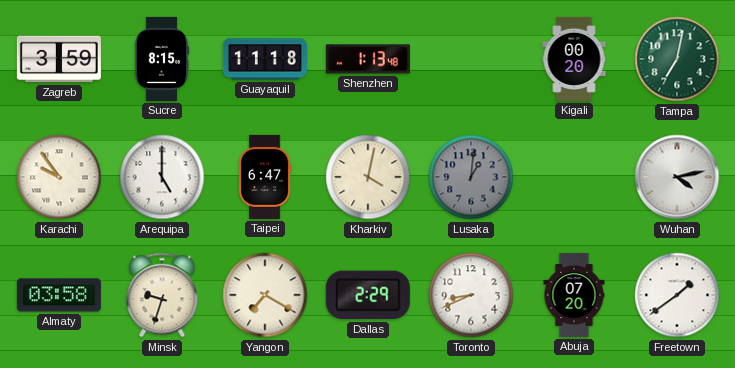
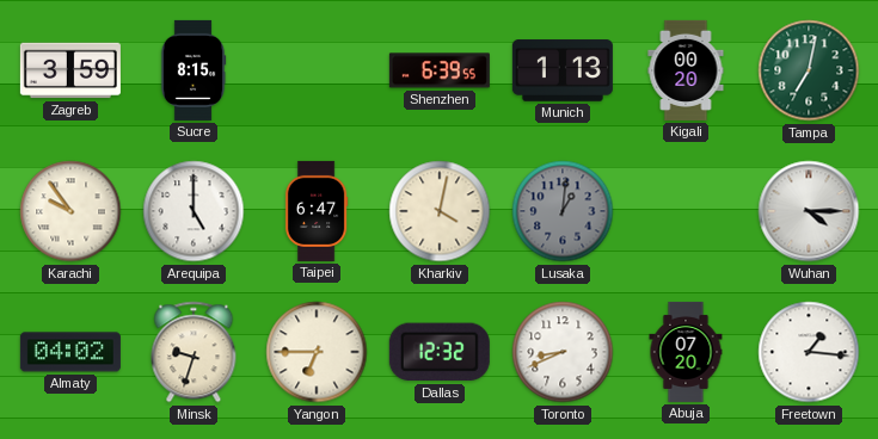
Guayaquil: 11:18 -> none (265, 59)
Shenzhen: 1:13 -> 6:39 (440, 70)
Munich: none -> 1:13 (563, 70)
Wuhan: 4:13 -> 4:15 (809, 211)
Almaty: 03:58 -> 04:02 (70, 352)
Yangon: 7:20 -> 6:45 (317, 352)
Dallas: 2:29 -> 12:32 (440, 352)
Freetown: 1:39 -> 1:16 (809, 352)
